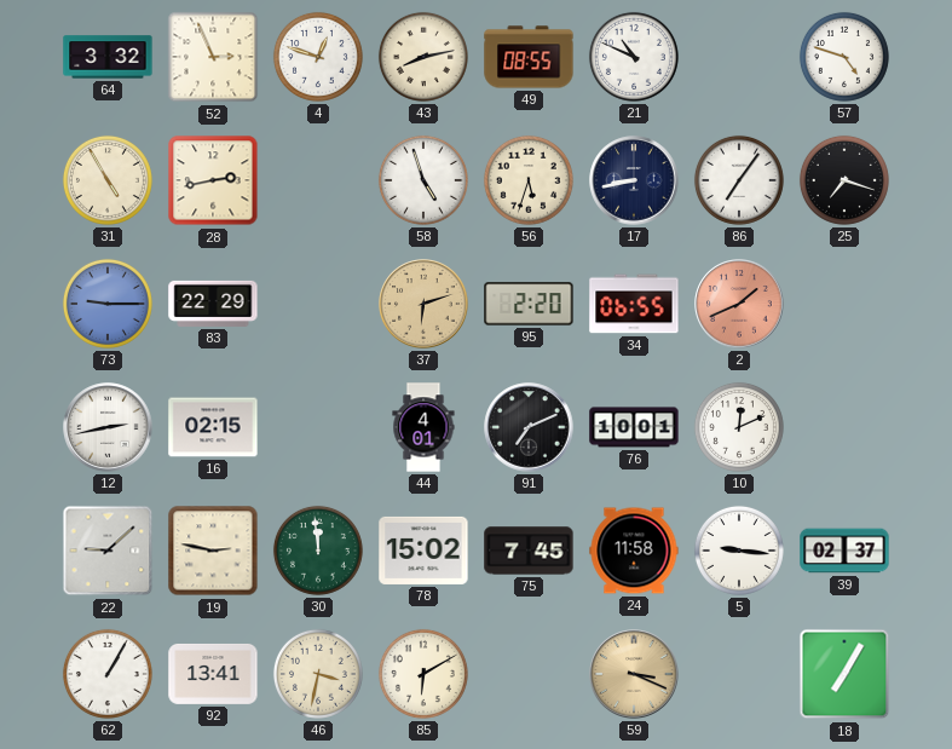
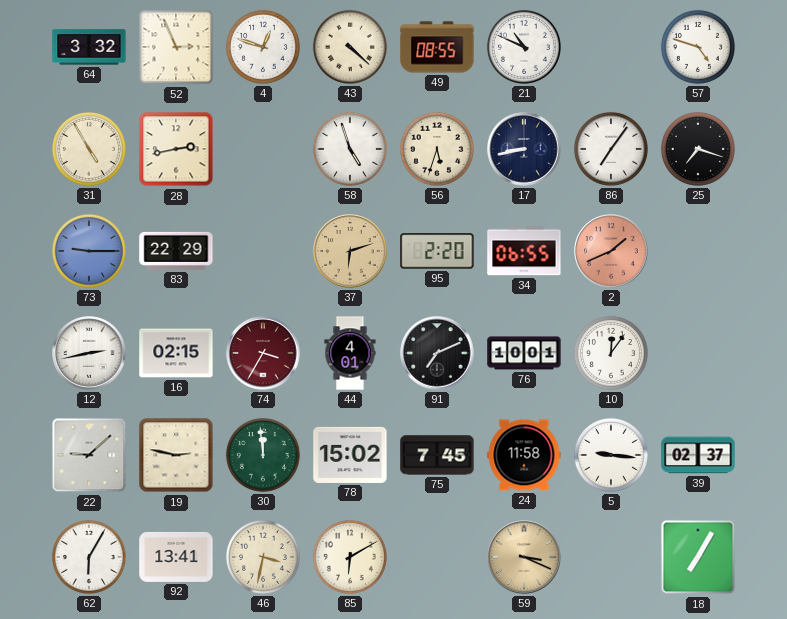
43: 8:13 -> 4:22 (350, 47)
74: none -> 3:35 (263, 353)
10: 12:11 -> 12:06 (611, 353)
62: 1:05 -> 6:05 (89, 557)
